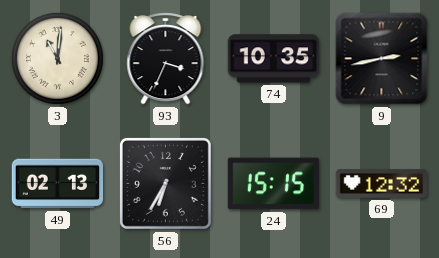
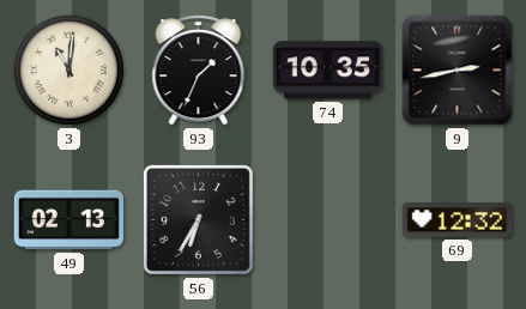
93: 3:34 -> 1:34 (199, 71)
24: 15:15 -> none (273, 184)
